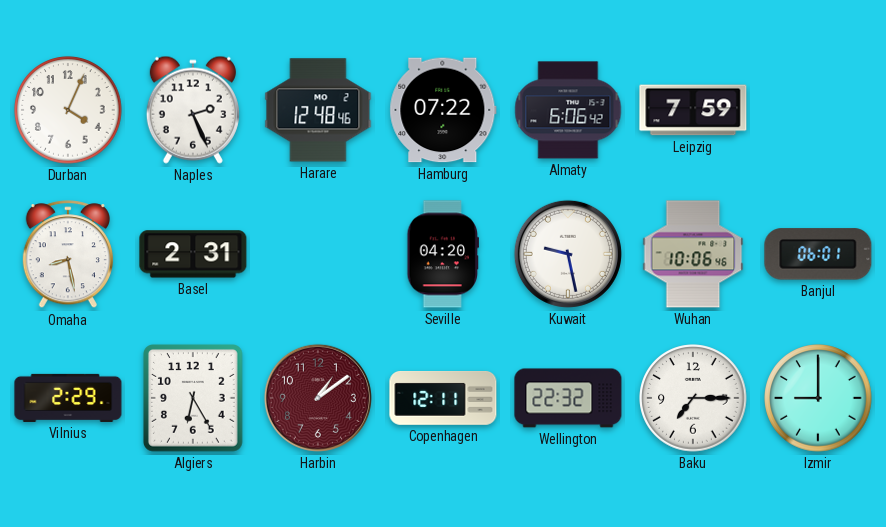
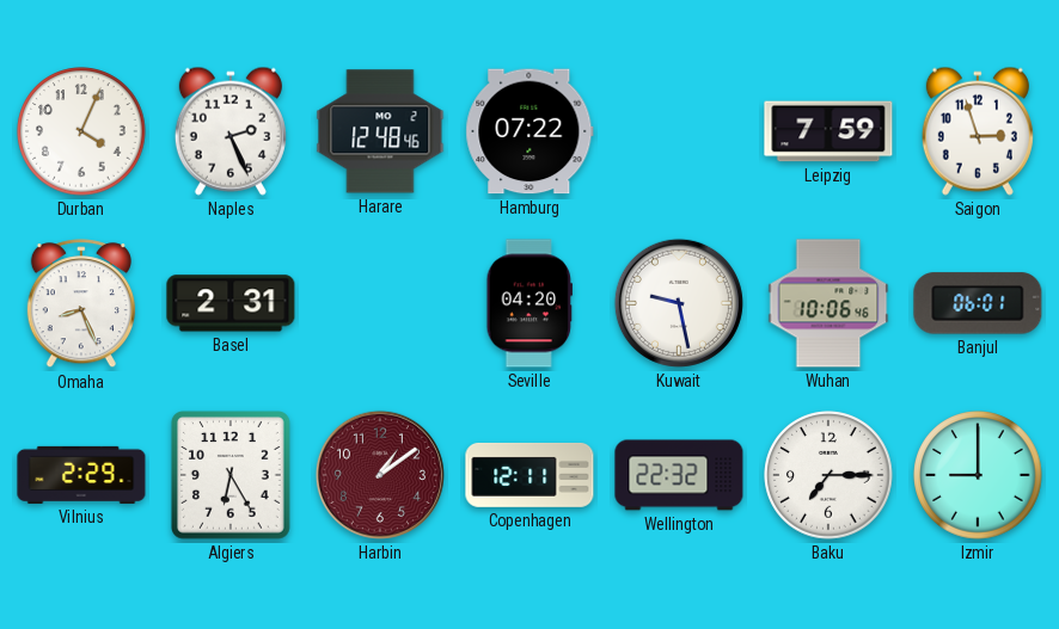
Almaty: 6:06 -> none (568, 110)
Saigon: none -> 2:57 (978, 131)
Omaha: 8:28 -> 8:26 (81, 304)
